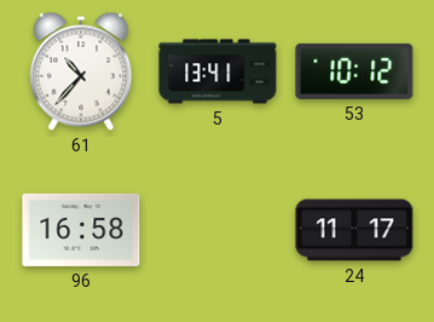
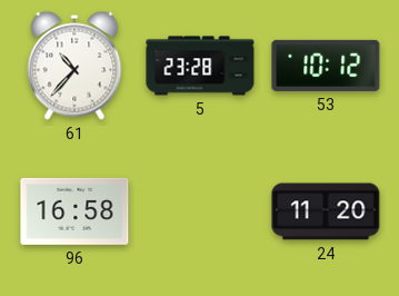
5: 13:41 -> 23:28 (200, 66)
24: 11:17 -> 11:20 (326, 211)
